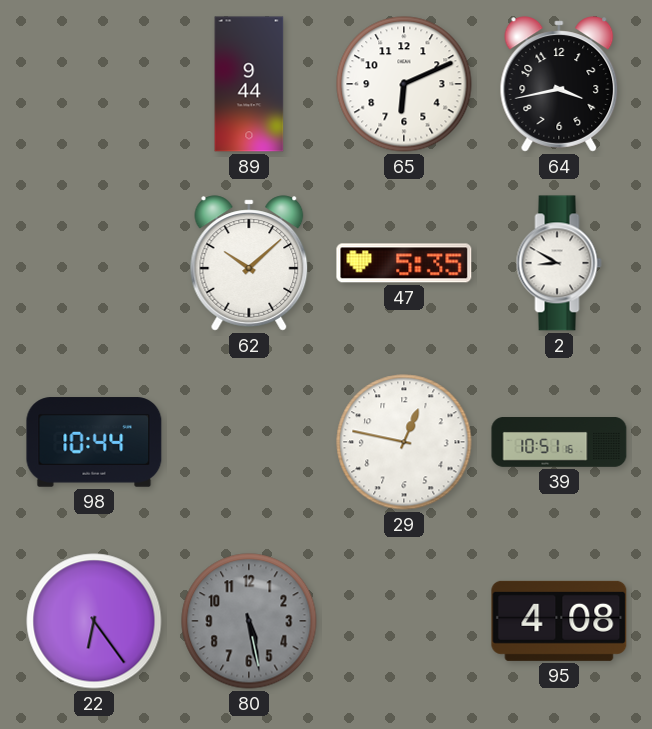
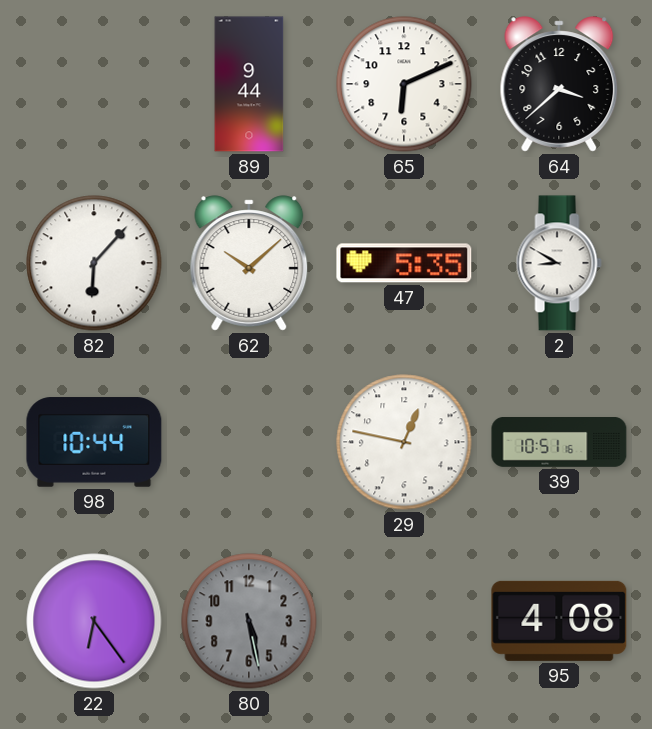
64: 3:43 -> 3:38 (559, 84)
82: none -> 6:07 (94, 263)
